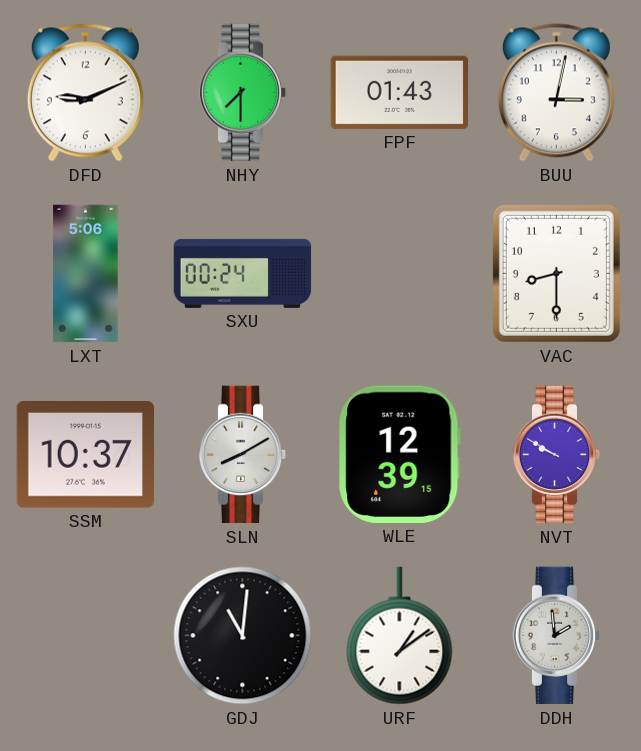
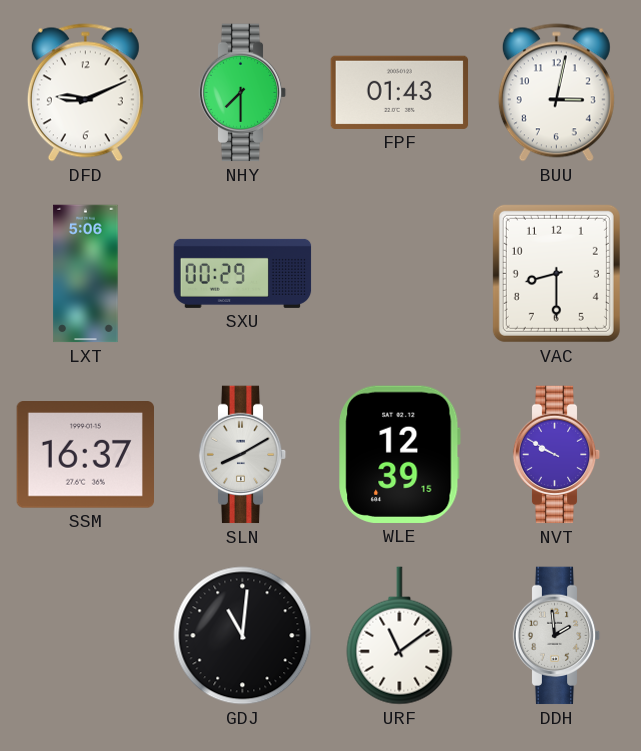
SXU: 00:24 -> 00:29 (243, 273)
SSM: 10:37 -> 16:37 (85, 455)
URF: 1:09 -> 11:09 (400, 636)
